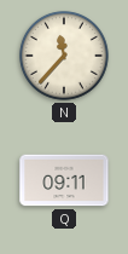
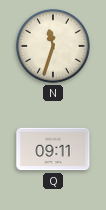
N: 11:37 -> 11:33 (53, 46)
